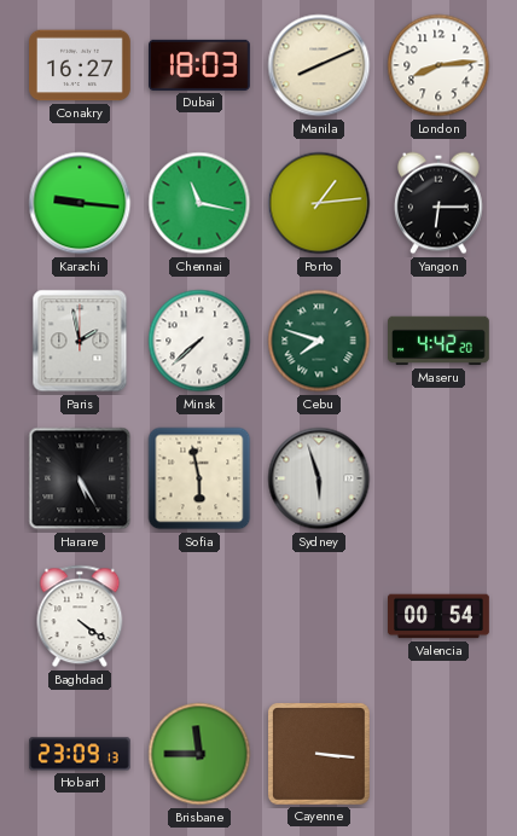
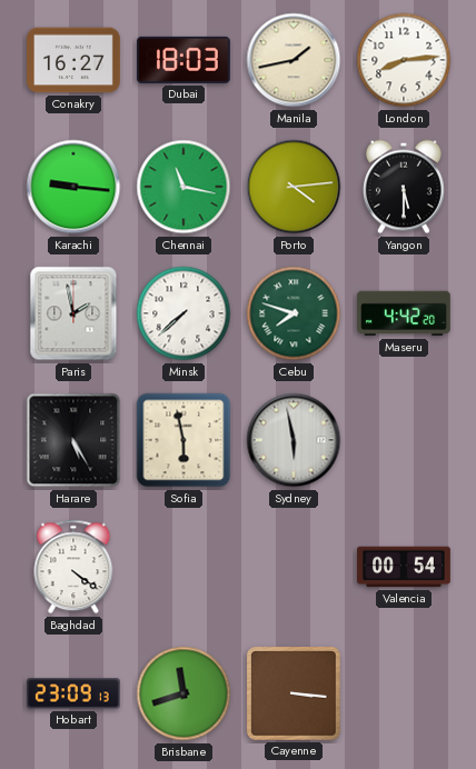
Manila: 8:11 -> 1:43 (294, 60)
Porto: 1:14 -> 4:14 (294, 187)
Yangon: 6:15 -> 5:30 (404, 187)
Sydney: 5:57 -> 5:58 (294, 440)
Brisbane: 11:45 -> 11:42 (184, 693)
